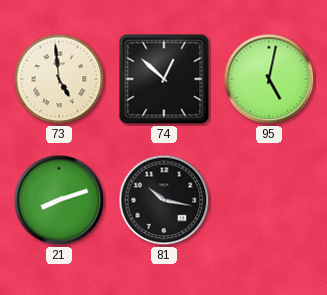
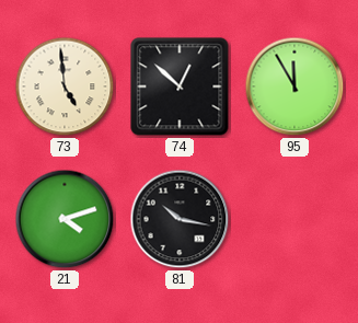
95: 5:02 -> 11:55 (295, 86)
21: 8:12 -> 4:12 (65, 219)
